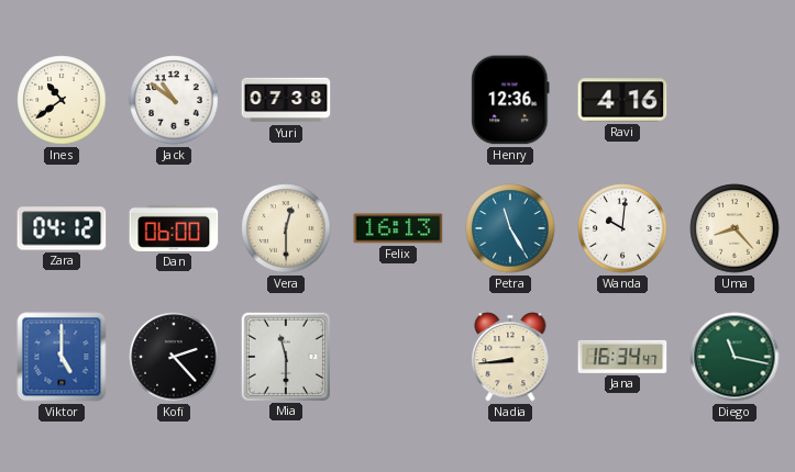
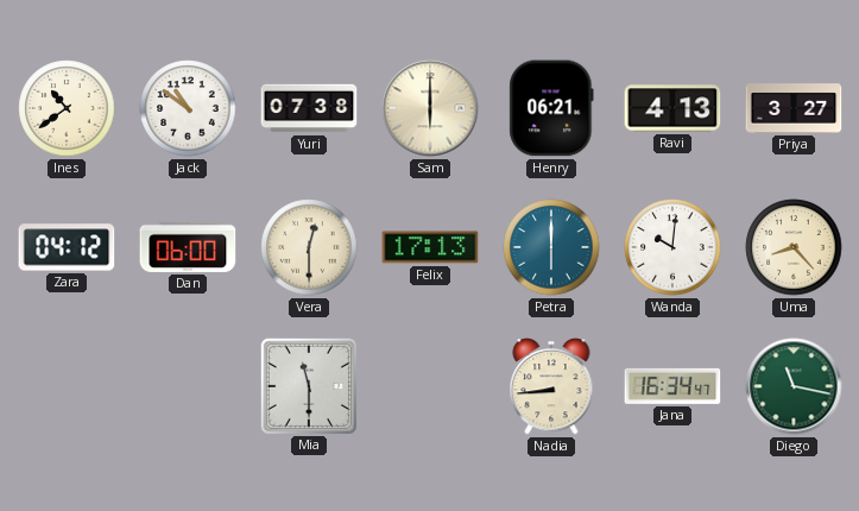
Sam: none -> 6:00 (430, 108)
Henry: 12:36 -> 06:21 (551, 108)
Ravi: 4:16 -> 4:13 (672, 108)
Priya: none -> 3:27 (794, 108)
Felix: 16:13 -> 17:13 (430, 247)
Petra: 11:25 -> 6:00 (551, 247)
Viktor: 5:00 -> none (62, 357)
Kofi: 2:23 -> none (174, 357)
